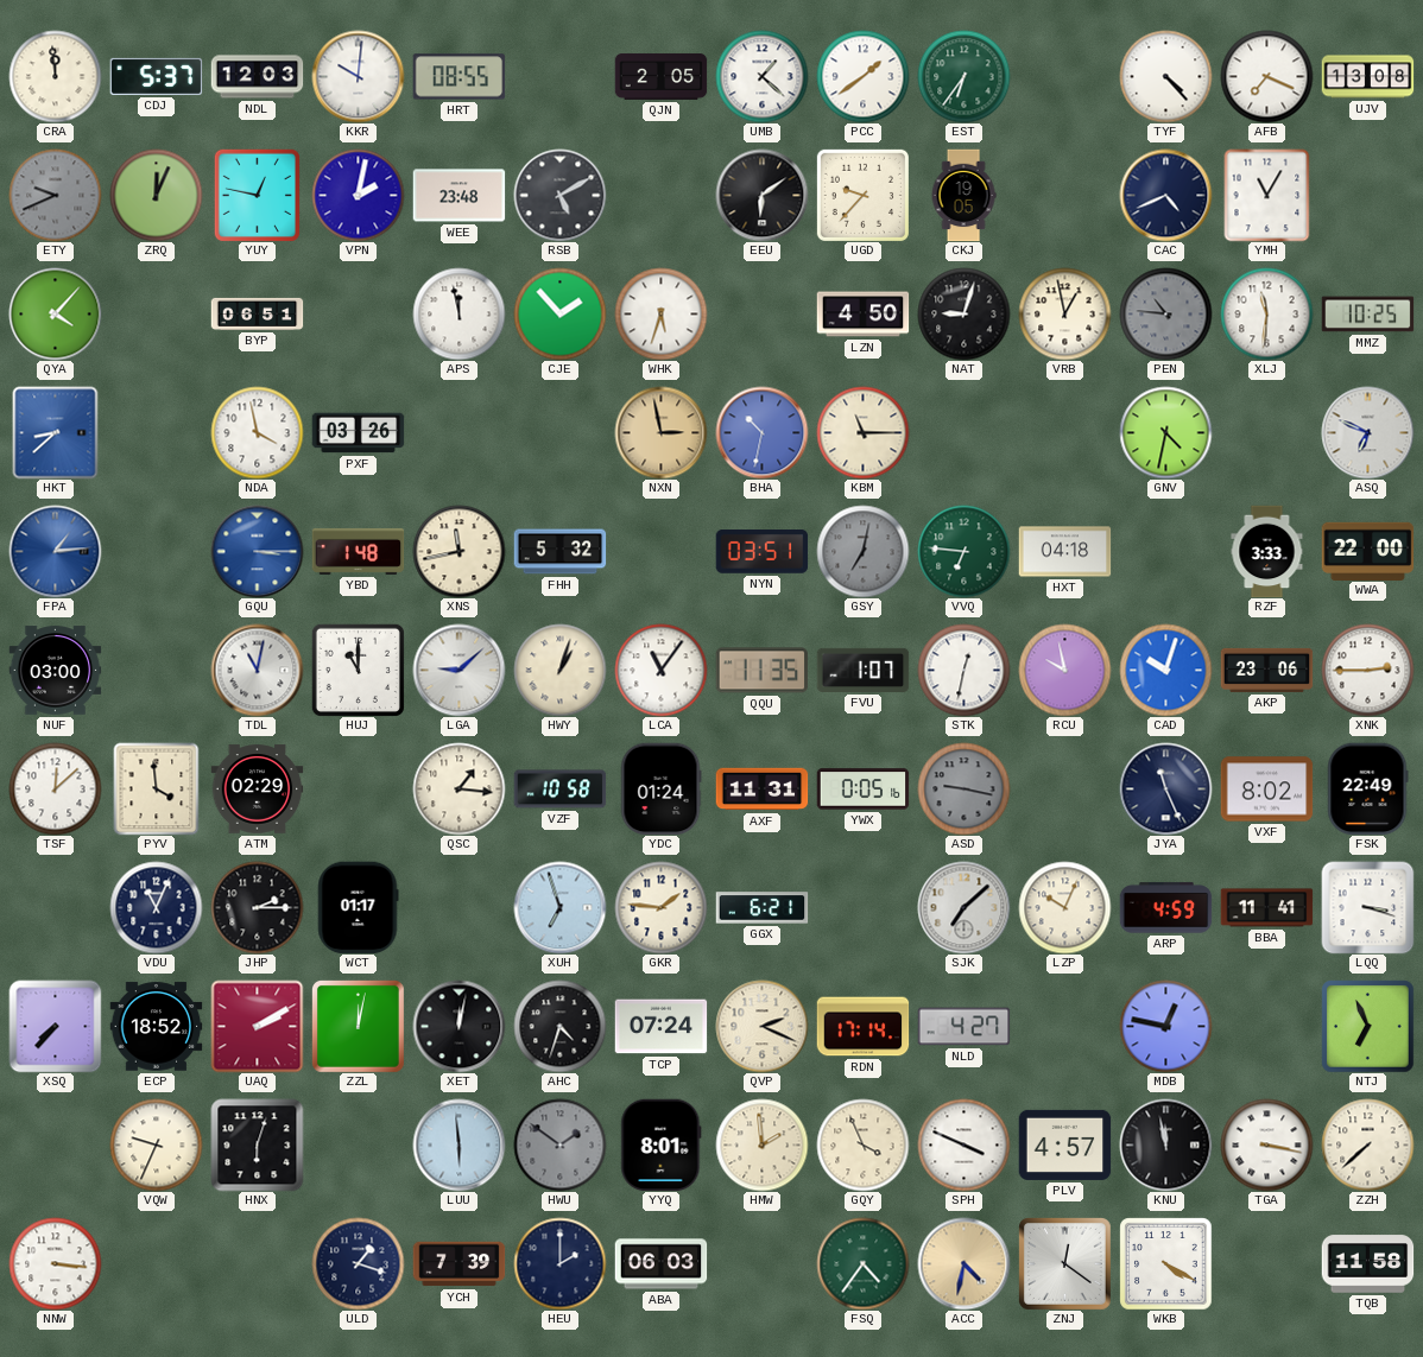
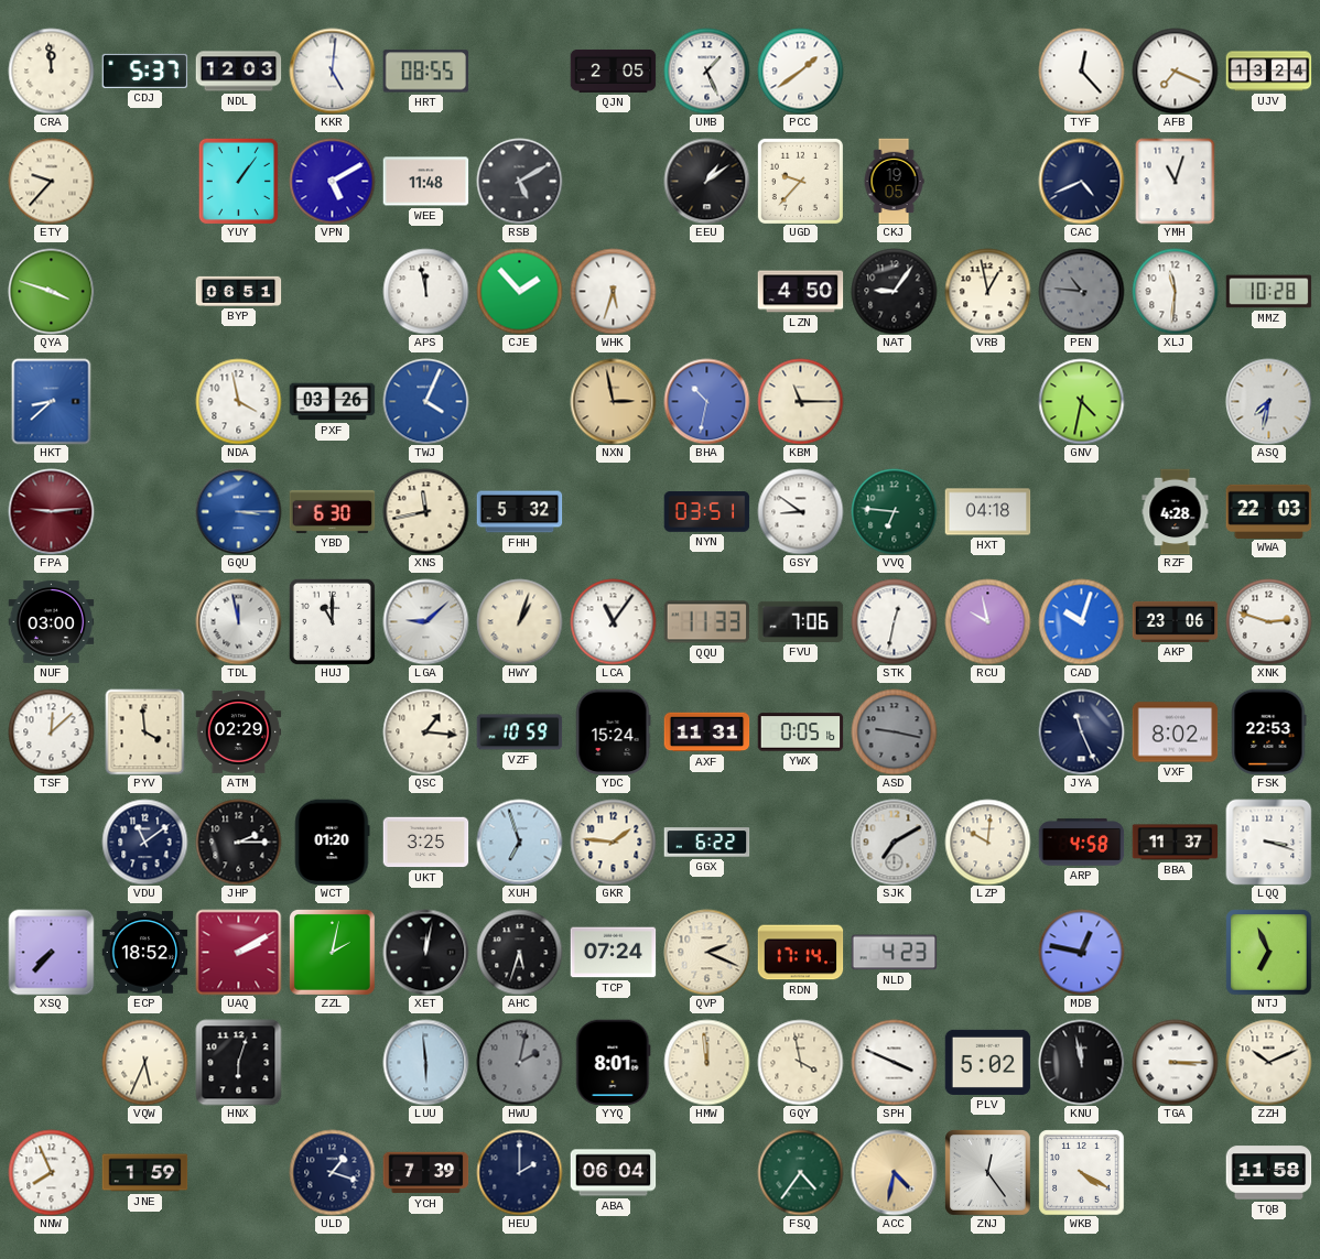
KKR: 10:01 -> 5:01 (332, 70)
UMB: 1:22 -> 1:26 (706, 70)
EST: 6:36 -> none (963, 76)
TYF: 4:23 -> 12:23 (1081, 70)
UJV: 13:08 -> 13:24 (1268, 72)
ETY: 9:41 -> 9:37 (51, 181)
ETY dial: grey -> cream (51, 181)
ZRQ: 12:04 -> none (156, 195)
YUY: 12:47 -> 1:06 (238, 181)
VPN: 2:02 -> 5:10 (332, 181)
WEE: 23:48 -> 11:48 (425, 182)
EEU: 6:09 -> 1:09 (706, 181)
YMH: 11:05 -> 11:03 (1176, 181)
QYA: 4:07 -> 3:48 (51, 291)
NAT: 9:03 -> 9:06 (894, 291)
MMZ: 10:25 -> 10:28 (1268, 292)
TWJ: none -> 4:04 (425, 401)
ASQ: 6:49 -> 7:32 (1268, 401)
FPA: 1:14 -> 9:14 (51, 511)
FPA dial: blue -> burgundy (51, 511)
YBD: 1:48 -> 6:30 (332, 511)
GSY: 7:02 -> 8:51 (800, 511)
GSY dial: grey -> white (800, 511)
RZF: 3:33 -> 4:28 (1176, 511)
WWA: 22:00 -> 22:03 (1268, 511)
TDL: 11:02 -> 11:58 (238, 621)
QQU: 11:35 -> 11:33 (706, 622)
FVU: 1:07 -> 7:06 (800, 621)
XNK: 2:45 -> 2:48 (1268, 621)
VZF: 10:58 -> 10:59 (519, 732)
YDC: 01:24 -> 15:24 (613, 731)
FSK: 22:49 -> 22:53 (1269, 731)
VDU: 11:04 -> 11:09 (144, 842)
WCT: 01:17 -> 01:20 (332, 842)
UKT: none -> 3:25 (425, 843)
GGX: 6:21 -> 6:22 (706, 843)
SJK: 7:08 -> 7:10 (894, 842)
LZP: 10:04 -> 10:01 (987, 842)
ARP: 4:59 -> 4:58 (1081, 843)
BBA: 11:41 -> 11:37 (1175, 843)
ZZL: 12:02 -> 2:02 (333, 953)
AHC: 4:33 -> 5:33 (519, 952)
NLD: 4:27 -> 4:23 (894, 953)
VQW: 9:34 -> 5:34 (144, 1062)
HWU: 1:51 -> 2:02 (519, 1062)
HMW: 1:59 -> 11:59 (706, 1062)
GQY: 3:56 -> 3:58 (800, 1062)
PLV: 4:57 -> 5:02 (987, 1062)
TGA: 3:17 -> 3:15 (1175, 1062)
ZZH: 7:38 -> 10:11 (1268, 1062)
NNW: 3:16 -> 7:56 (51, 1172)
JNE: none -> 1:59 (144, 1173)
ABA: 06:03 -> 06:04 (613, 1173)
ZNJ: 12:21 -> 12:24 (988, 1173)
